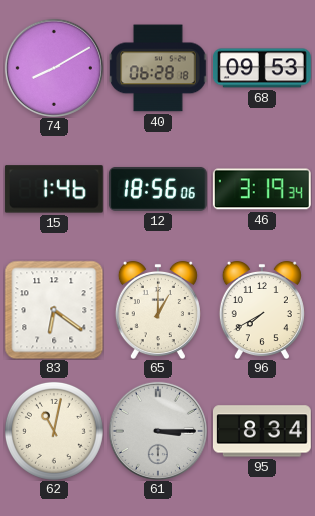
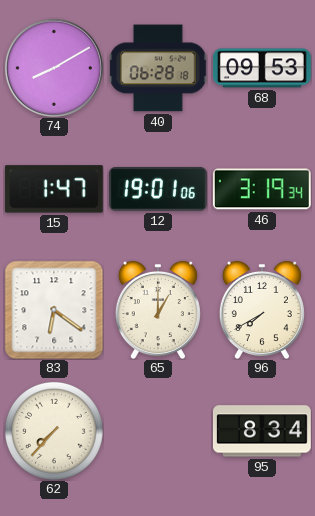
15: 1:46 -> 1:47 (54, 189)
12: 18:56 -> 19:01 (158, 189)
62: 11:02 -> 7:37 (54, 431)
61: 3:15 -> none (158, 431)
